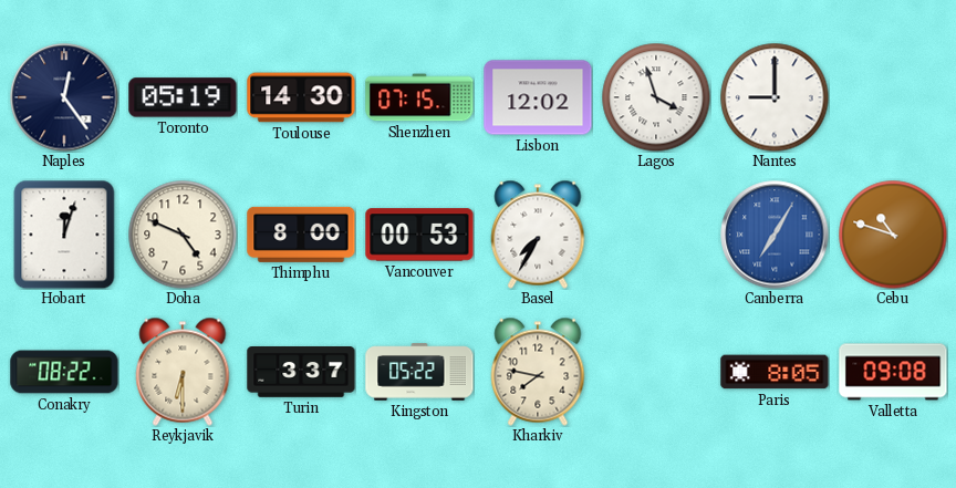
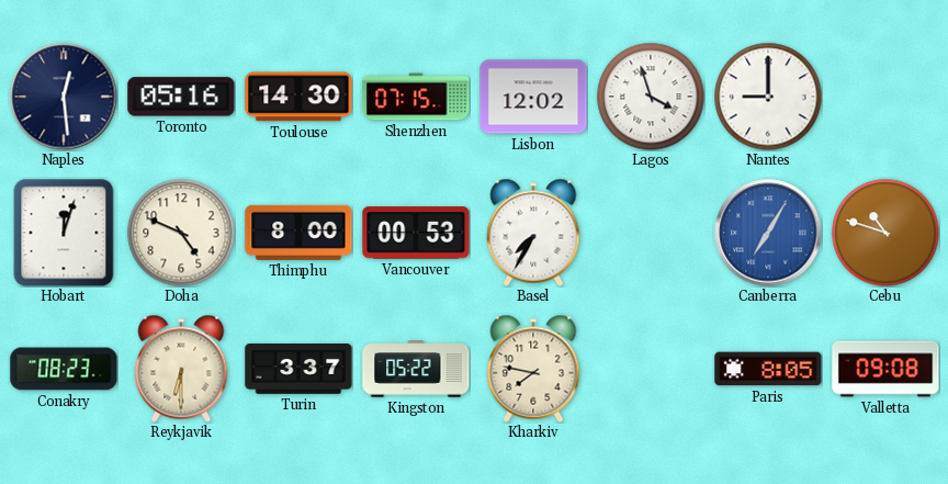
Naples: 12:24 -> 12:29 (64, 97)
Toronto: 05:19 -> 05:16 (181, 97)
Conakry: 08:22 -> 08:23 (64, 369)
